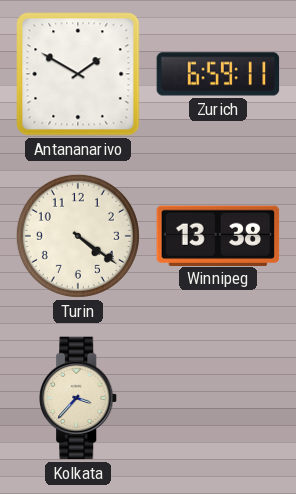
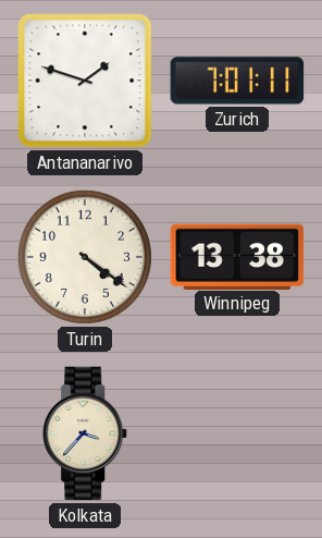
Antananarivo: 1:50 -> 1:48 (85, 81)
Zurich: 6:59 -> 7:01 (237, 81)
